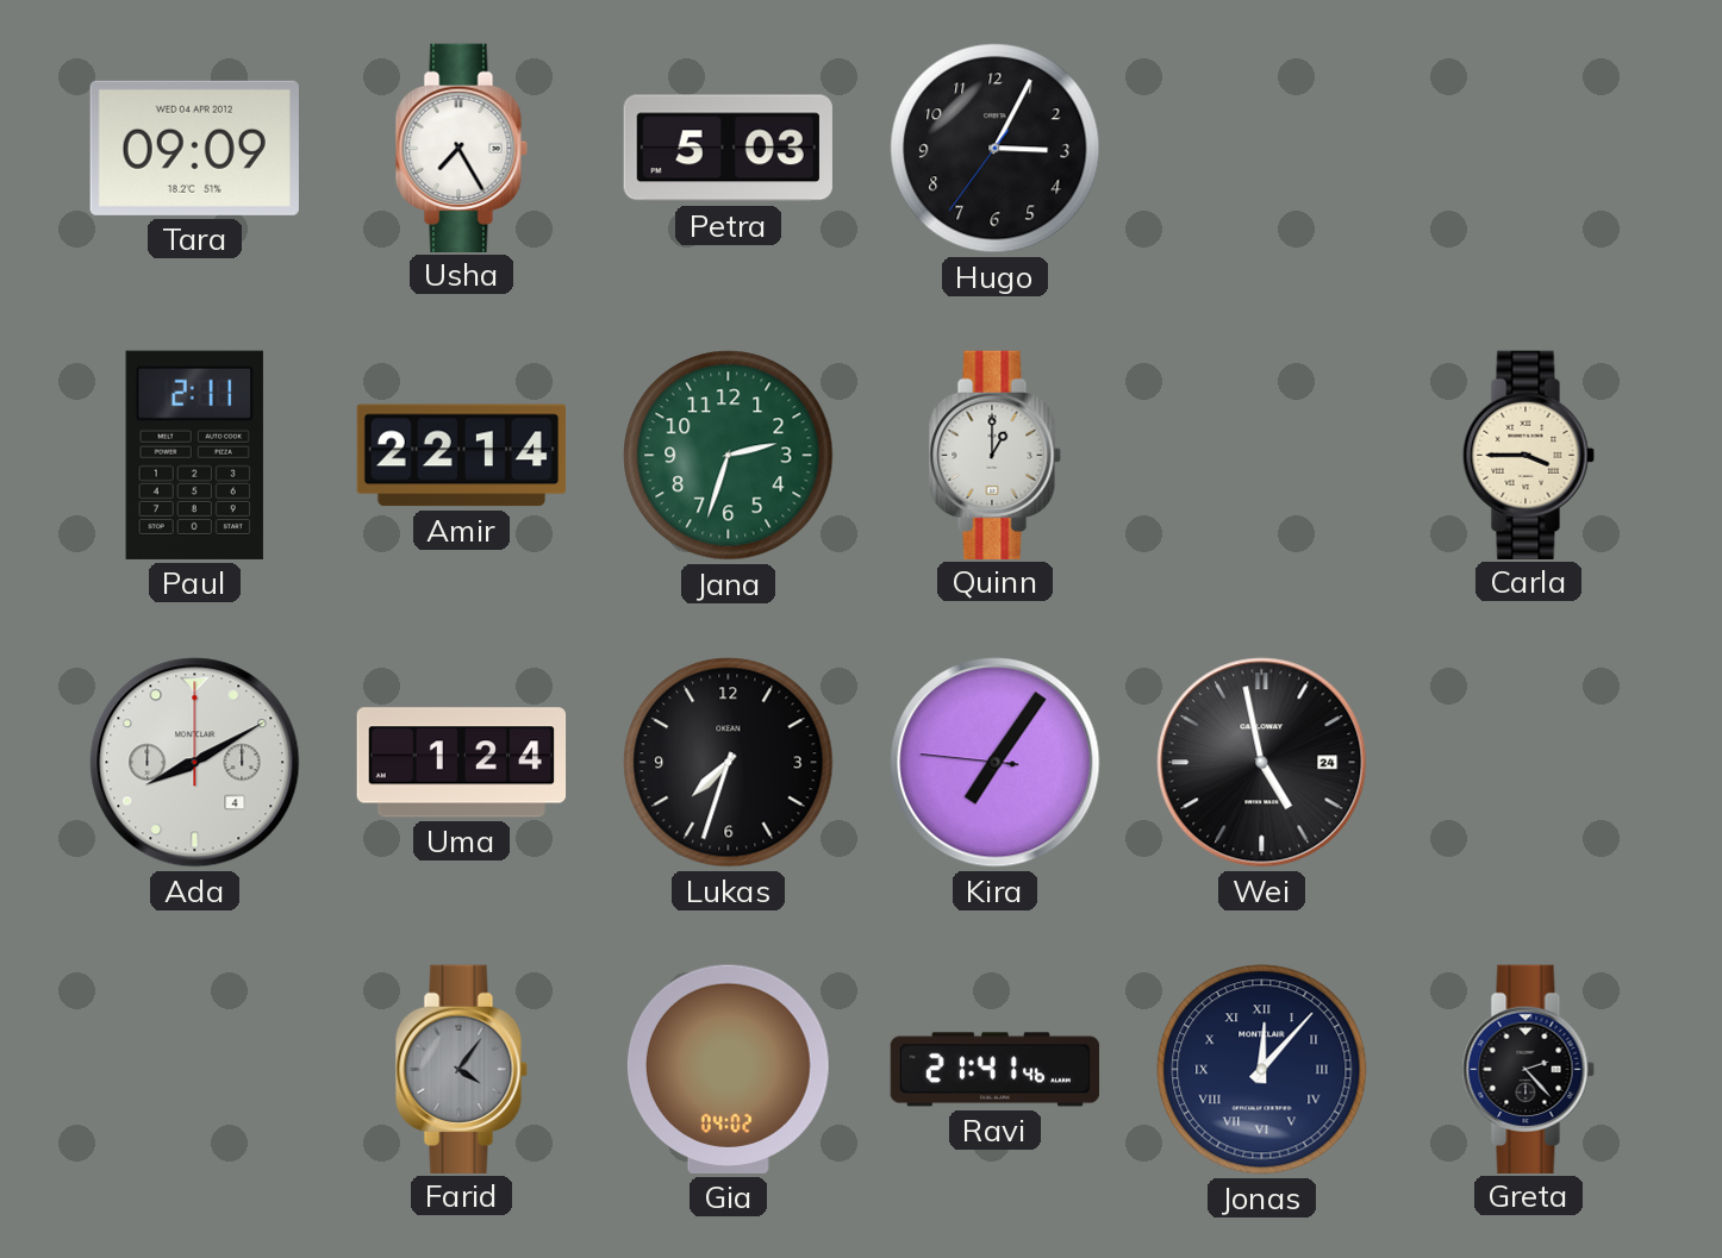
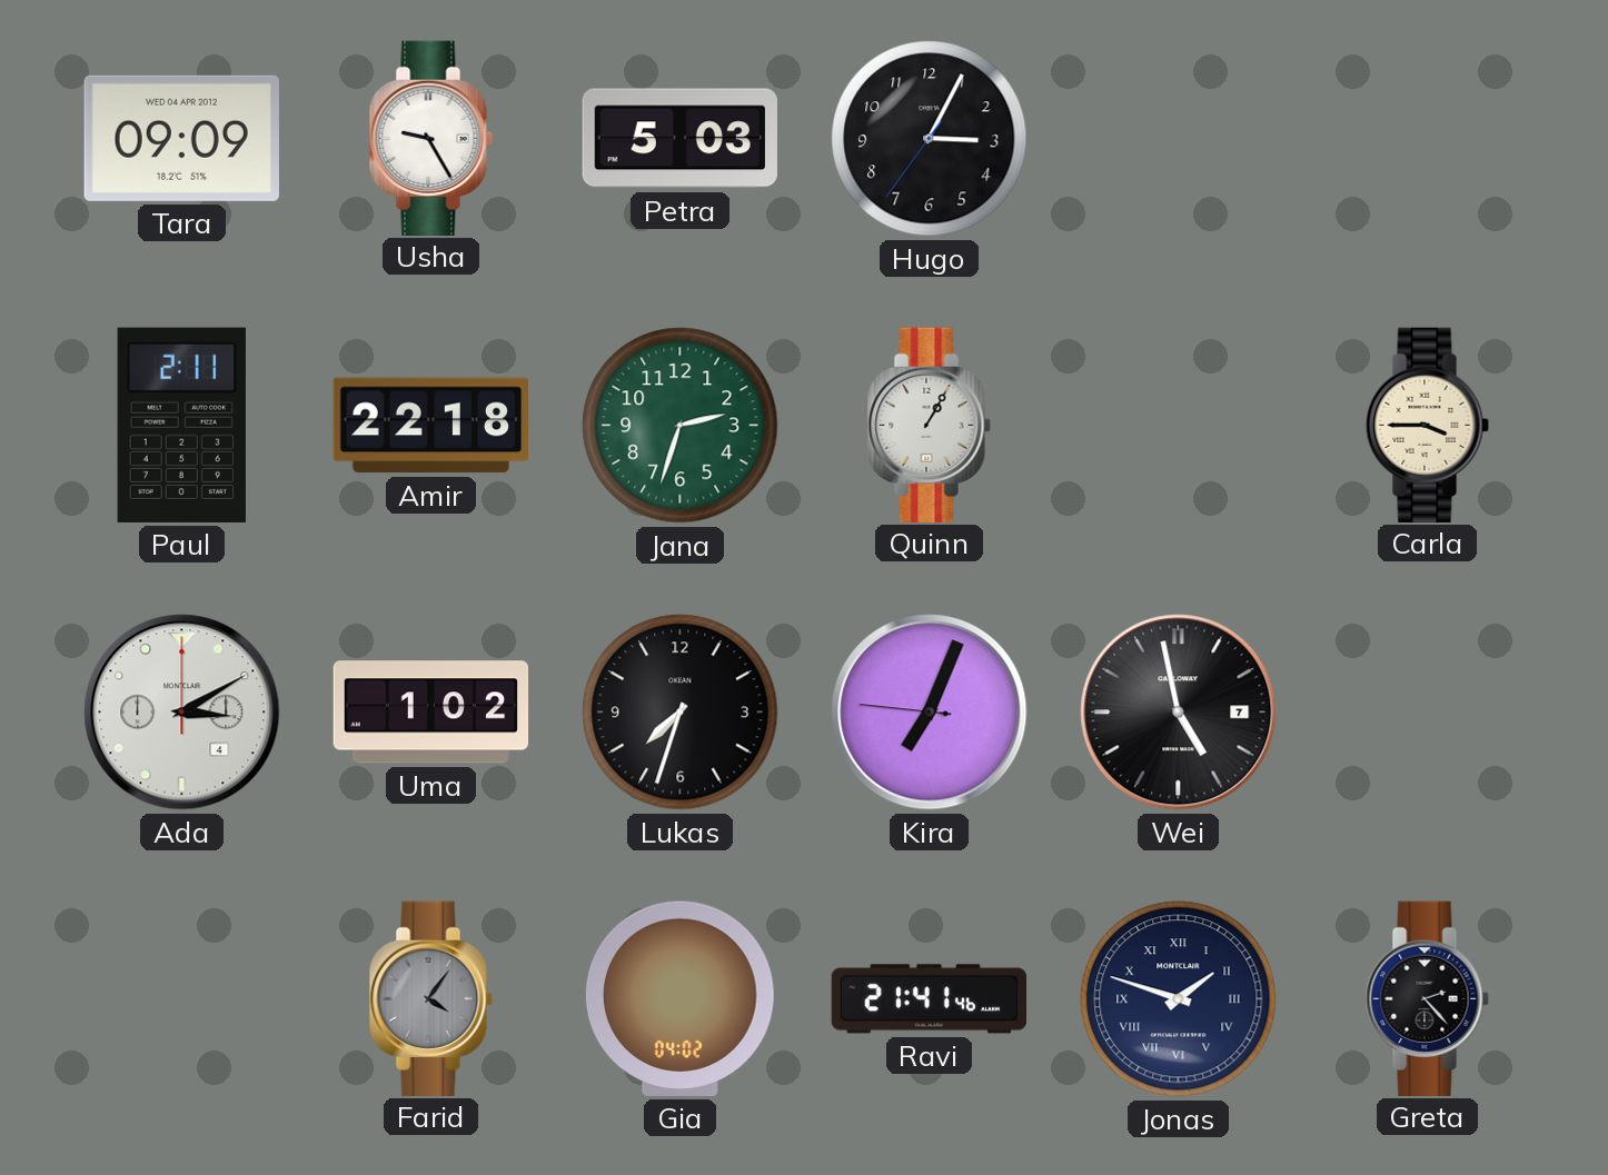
Usha: 7:25 -> 9:25 (430, 138)
Amir: 22:14 -> 22:18 (430, 426)
Quinn: 1:00 -> 1:05 (929, 425)
Ada: 8:10 -> 3:10 (182, 713)
Uma: 1:24 -> 1:02 (431, 713)
Kira: 7:05 -> 7:03 (930, 713)
Wei date: 24 -> 7 (1179, 713)
Jonas: 12:07 -> 1:48 (1179, 999)
